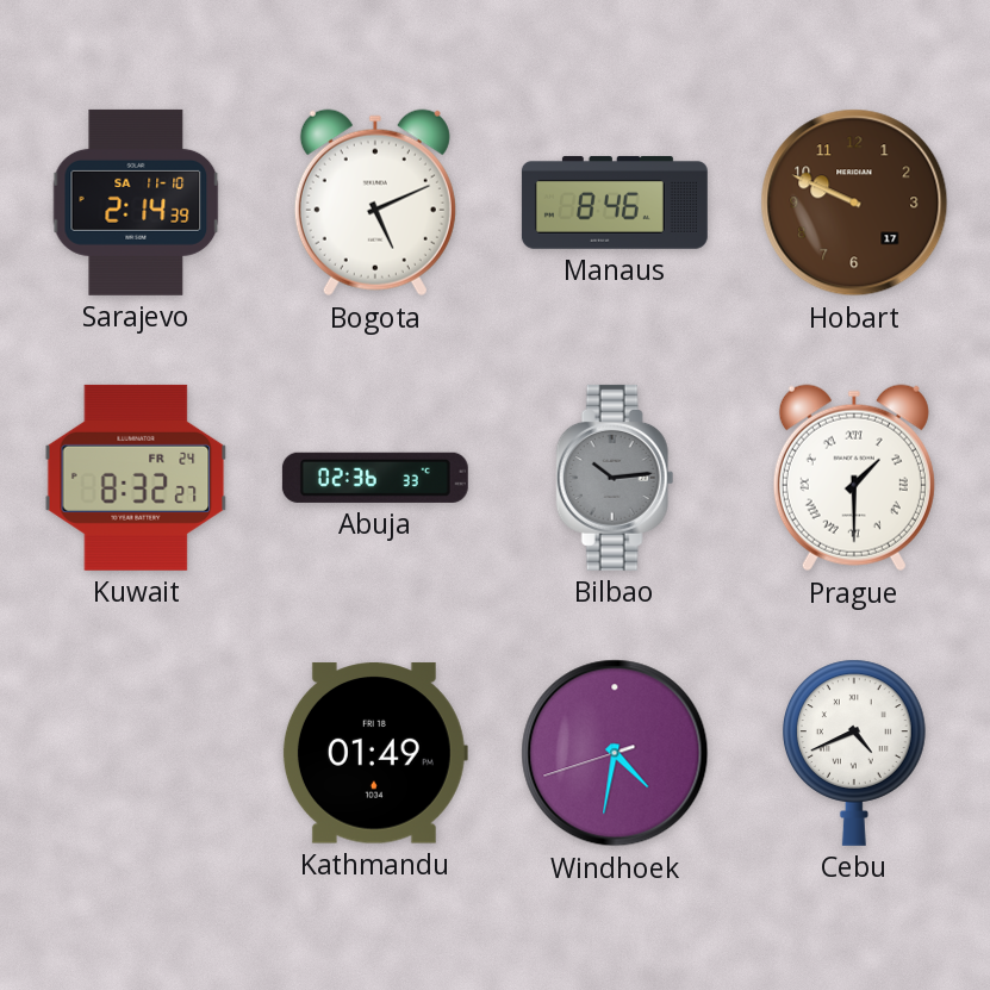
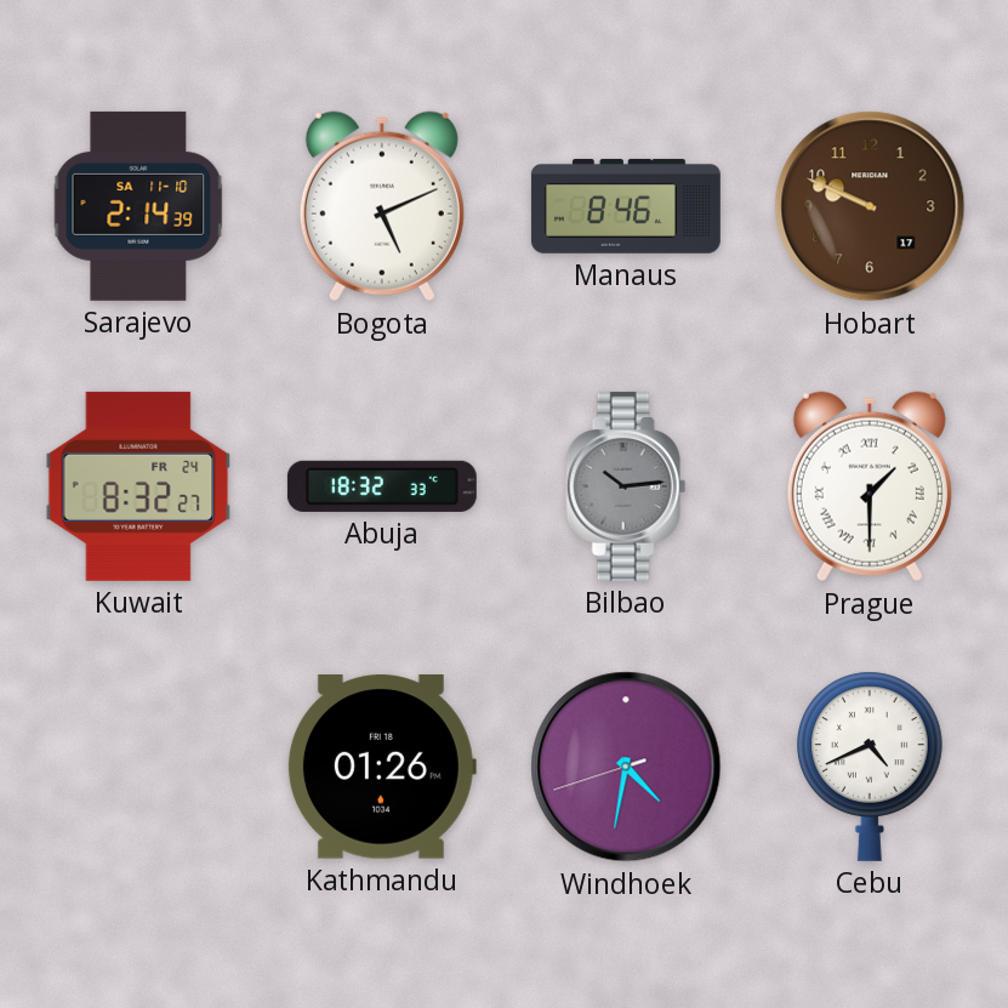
Abuja: 02:36 -> 18:32 (382, 486)
Kathmandu: 01:49 -> 01:26 (381, 767)
